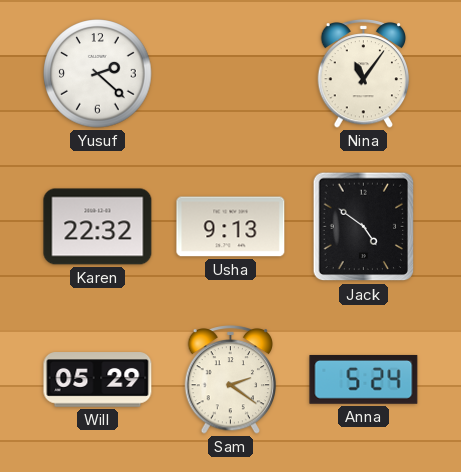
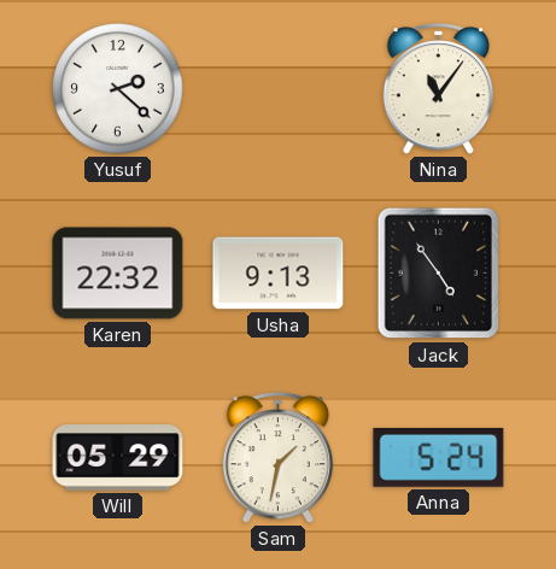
Jack: 4:51 -> 4:54 (439, 274)
Sam: 2:21 -> 1:32 (279, 458)
